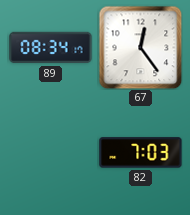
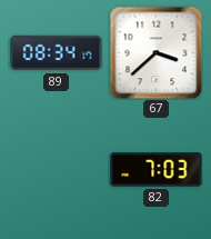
67: 12:24 -> 3:38 (155, 52)
